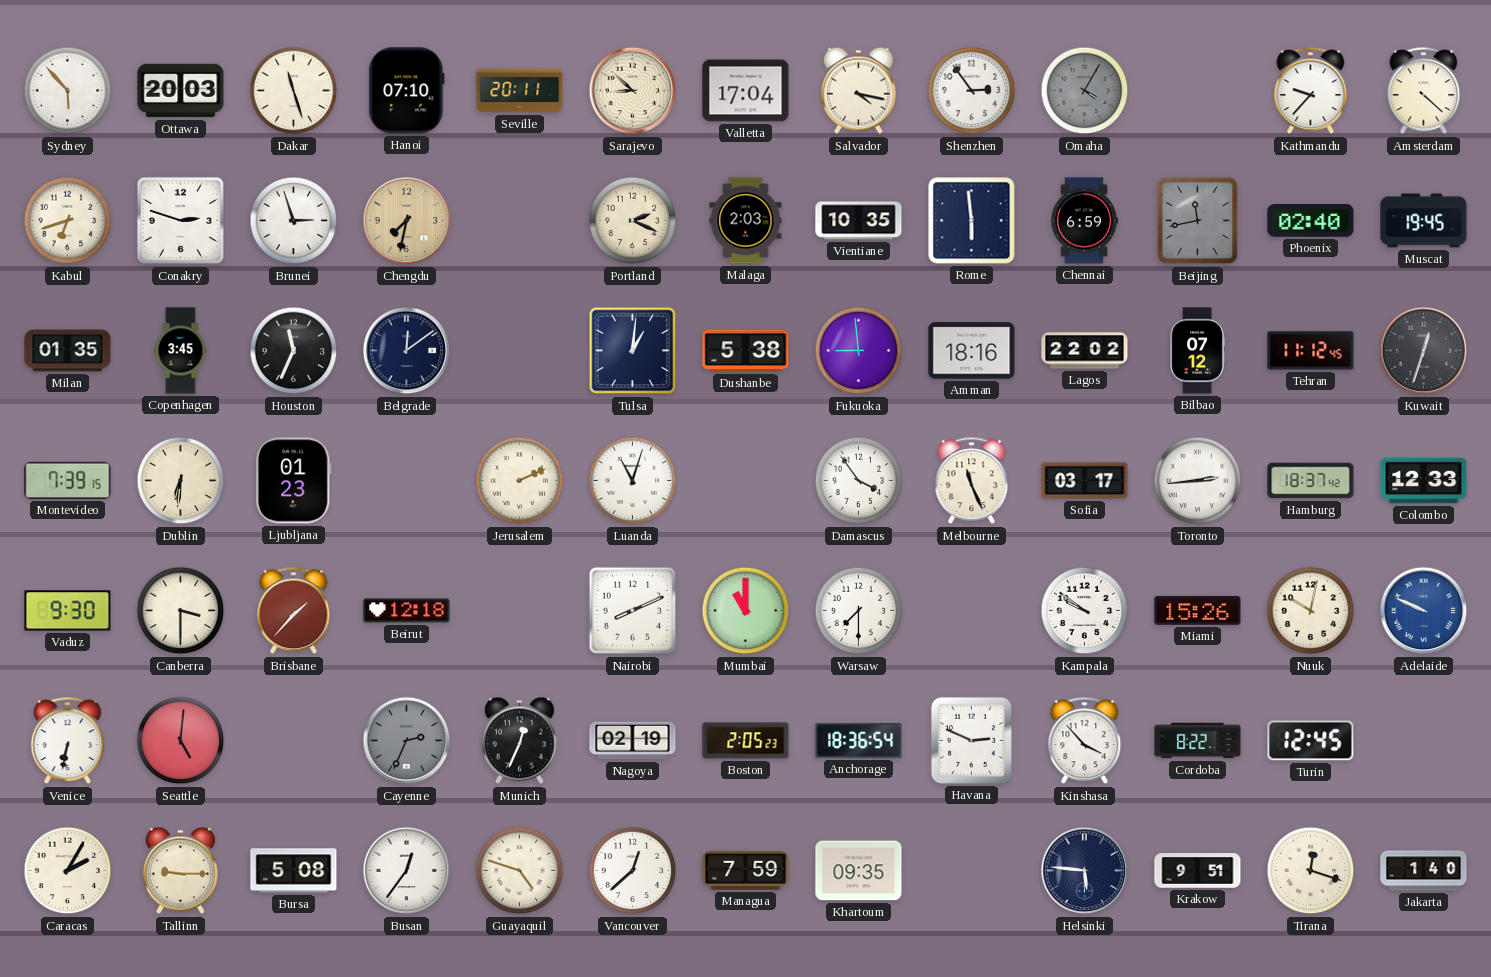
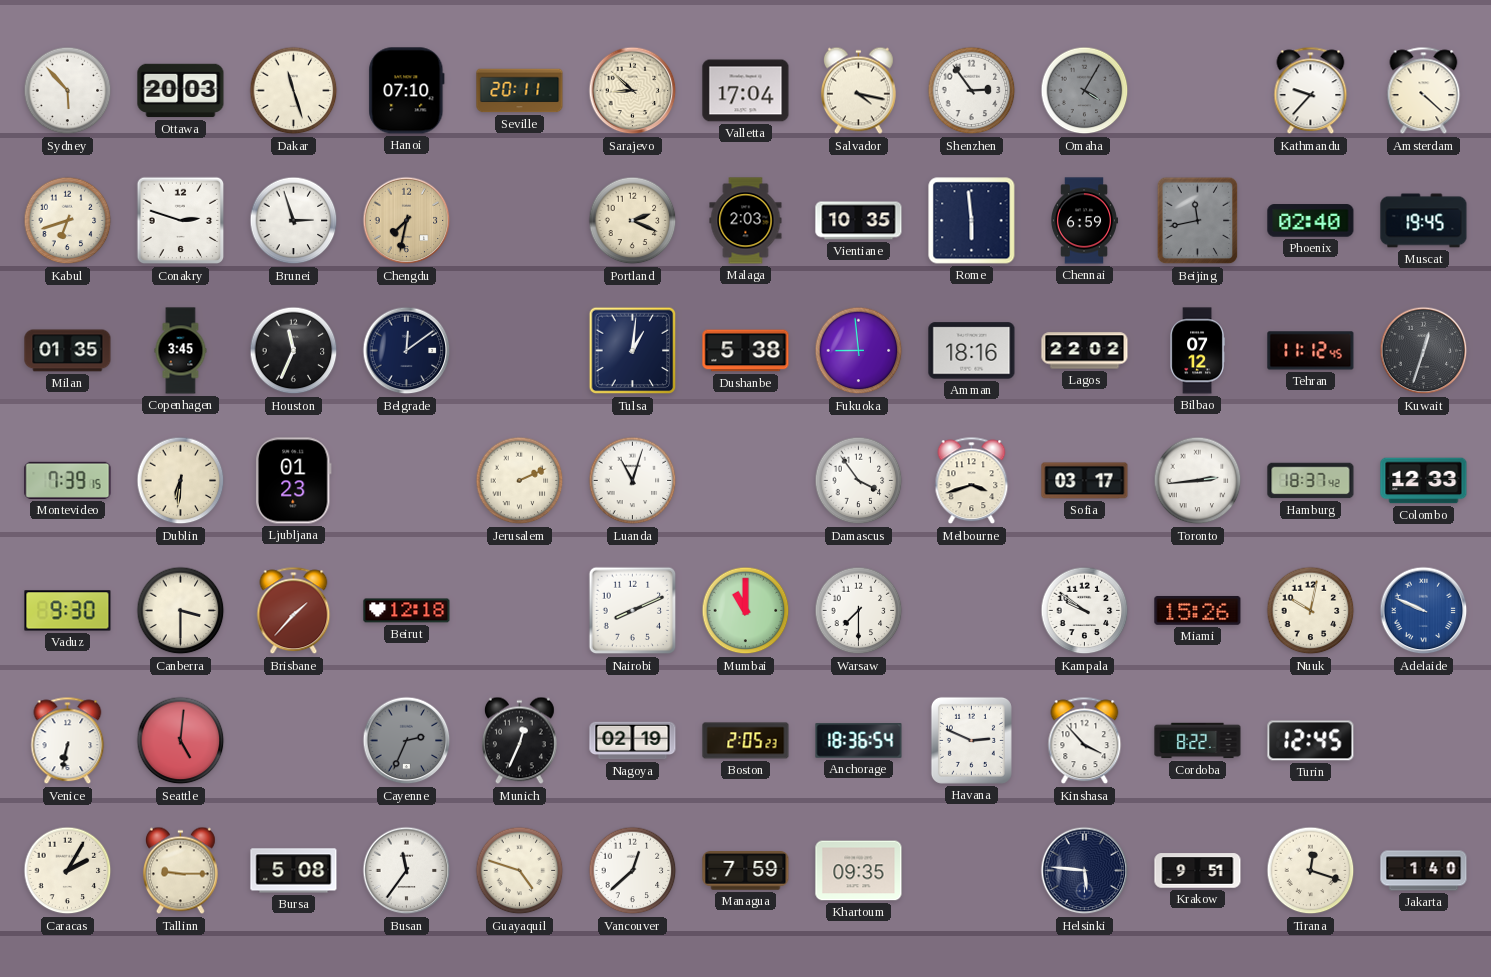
Melbourne: 11:26 -> 3:42 (972, 481)
Busan: 12:36 -> 11:36 (407, 871)
